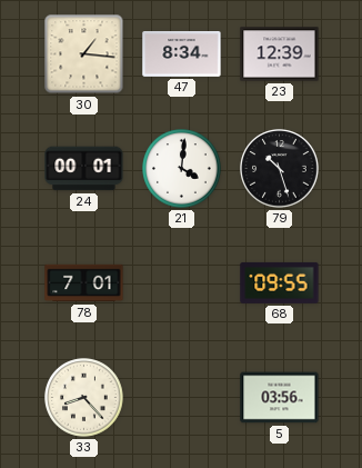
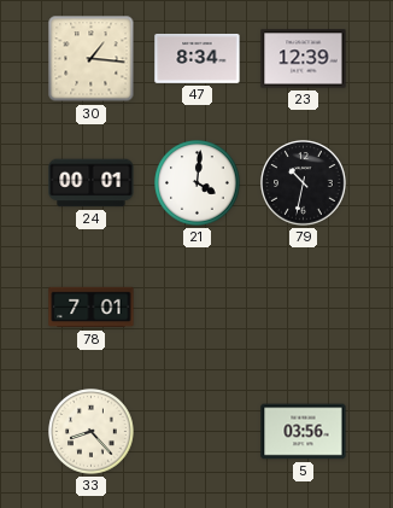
79: 10:27 -> 10:32 (304, 183)
68: 09:55 -> none (280, 282)
